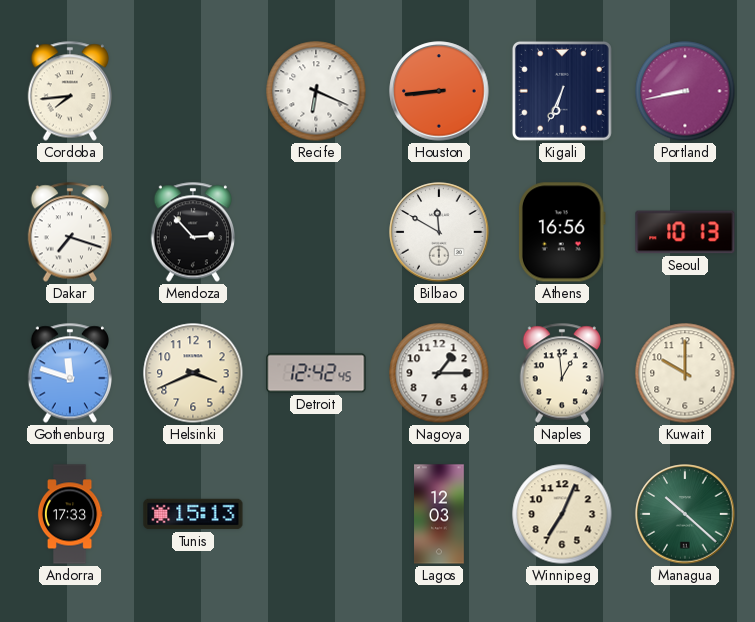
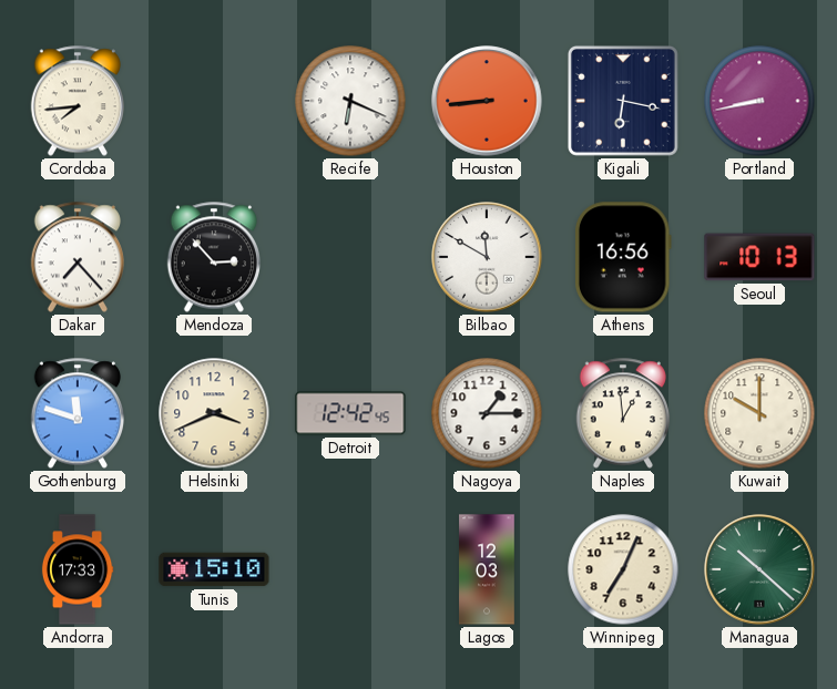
Kigali: 6:34 -> 6:17 (623, 101)
Dakar: 7:18 -> 7:23 (76, 257)
Tunis: 15:13 -> 15:10 (214, 569)
